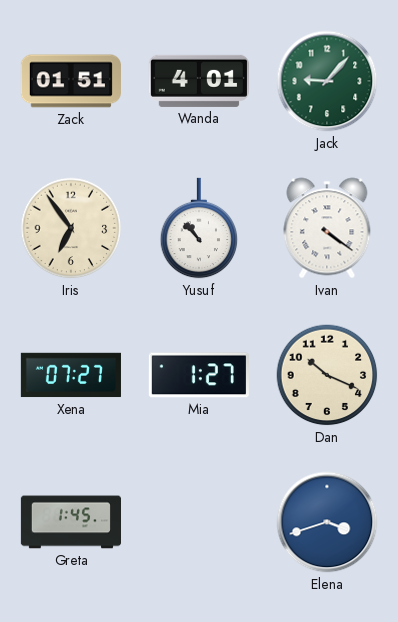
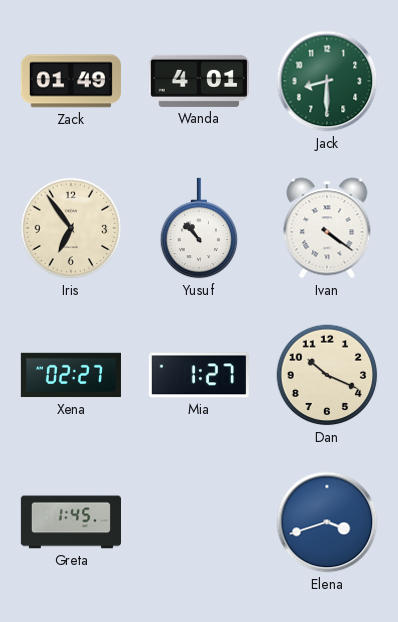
Zack: 01:51 -> 01:49 (71, 81)
Jack: 9:07 -> 8:30 (327, 81)
Xena: 07:27 -> 02:27 (71, 375)
